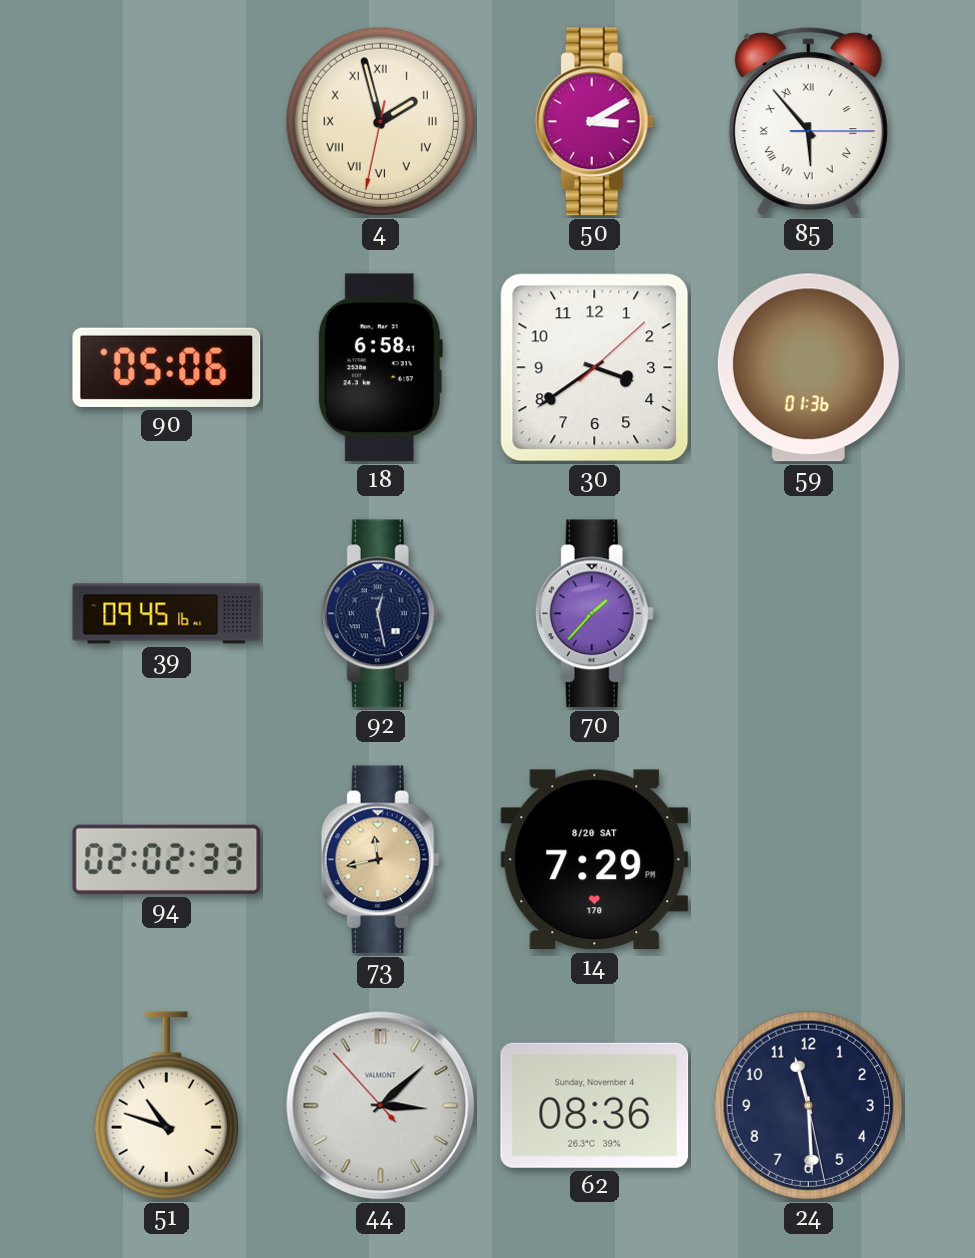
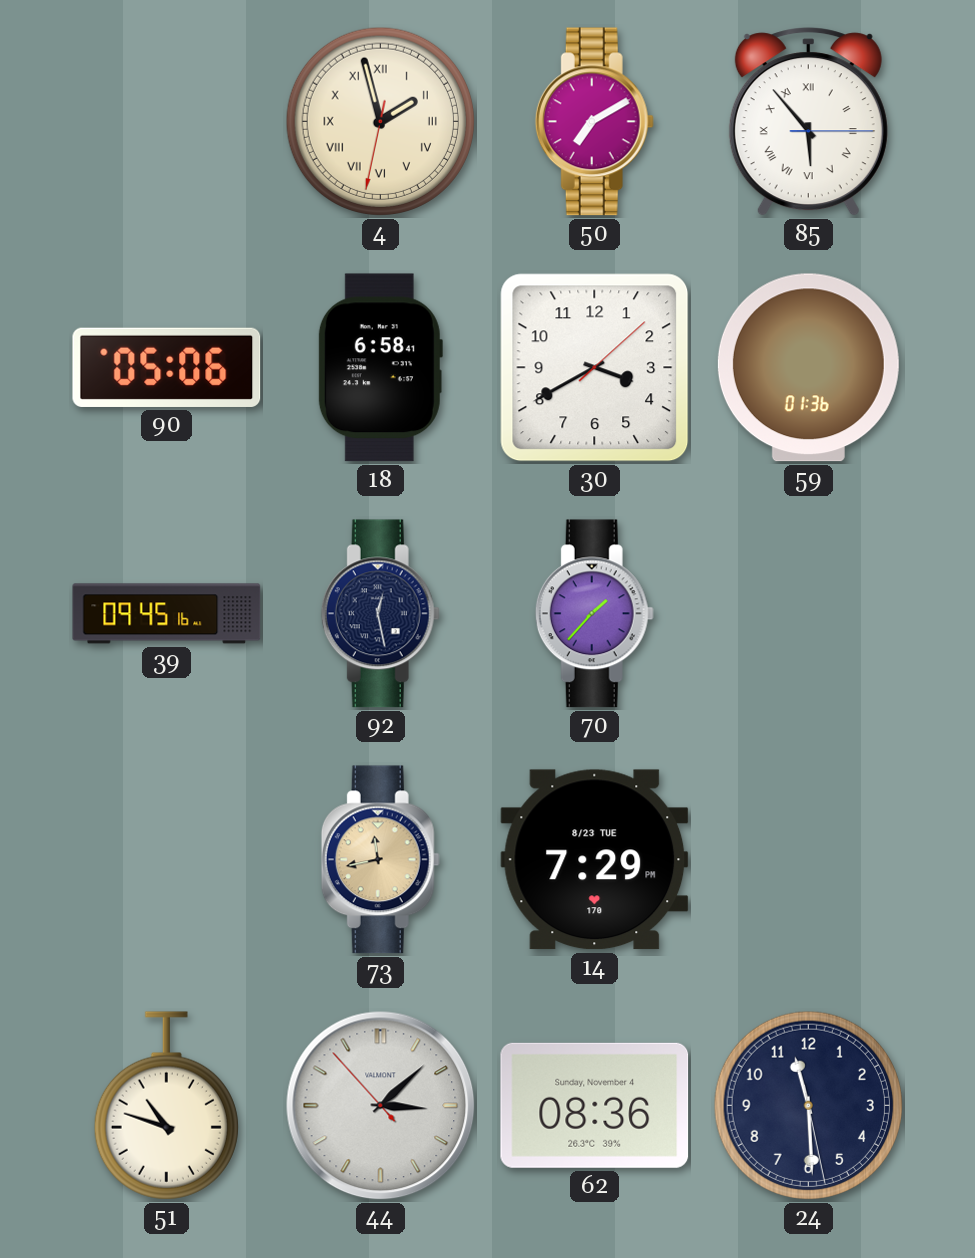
50: 3:10 -> 7:10 (594, 122)
30: 3:39 -> 3:40 (595, 368)
94: 02:02 -> none (167, 859)
14 date: 8/20 SAT -> 8/23 TUE (595, 860)
